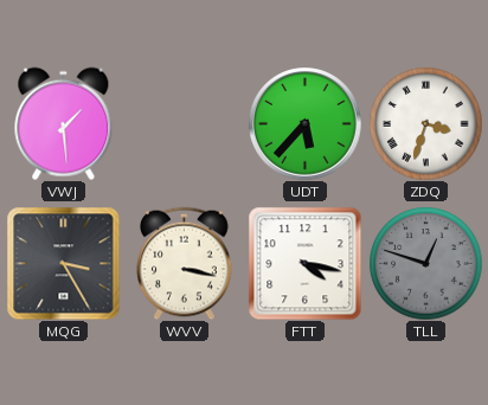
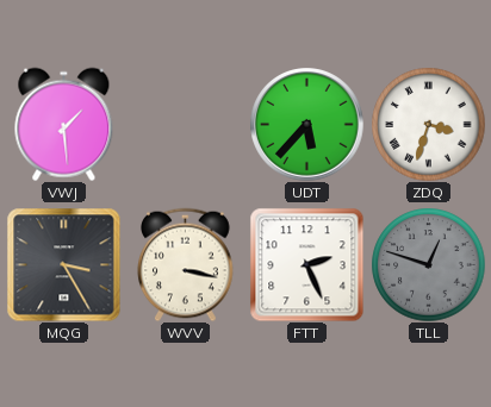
FTT: 4:17 -> 2:26 (306, 264)
